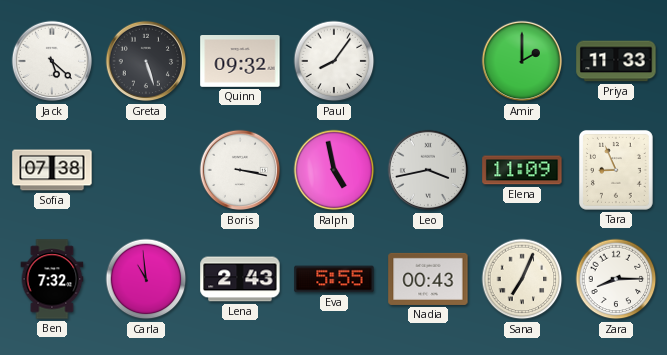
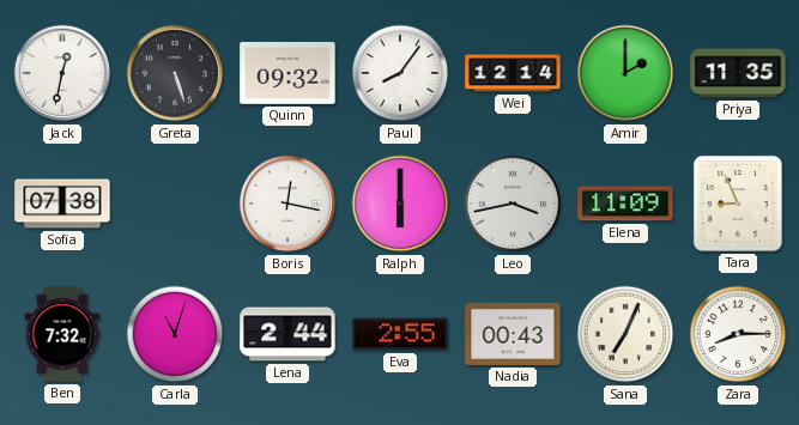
Jack: 5:22 -> 12:32 (62, 73)
Wei: none -> 12:14 (513, 73)
Priya: 11:33 -> 11:35 (738, 73)
Boris: 3:17 -> 12:17 (287, 204)
Ralph: 4:58 -> 6:00 (400, 204)
Carla: 10:59 -> 11:03 (175, 334)
Lena: 2:43 -> 2:44 (287, 334)
Eva: 5:55 -> 2:55 (400, 334)
